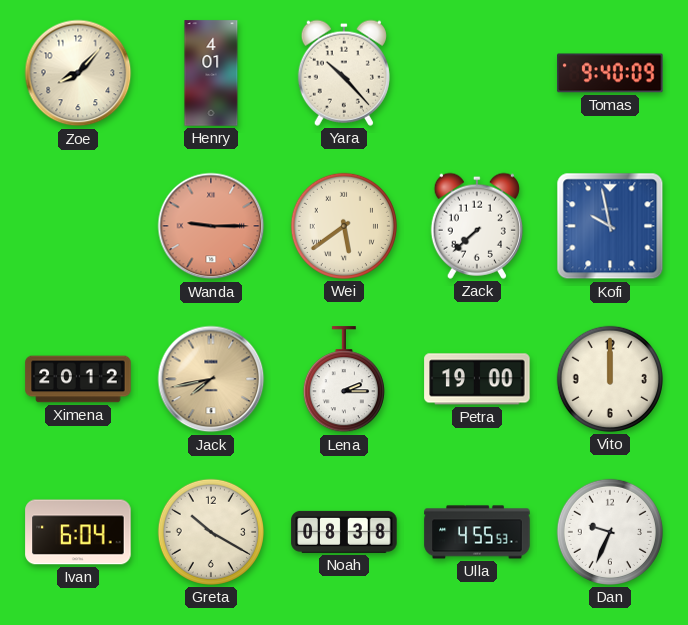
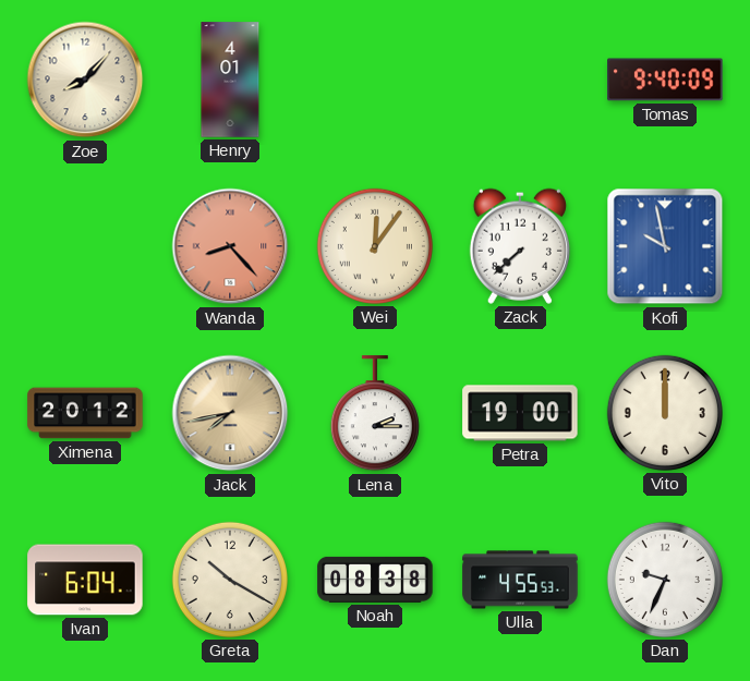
Yara: 10:23 -> none (344, 73)
Wanda: 9:15 -> 8:23 (230, 246)
Wei: 5:39 -> 12:06 (375, 246)
